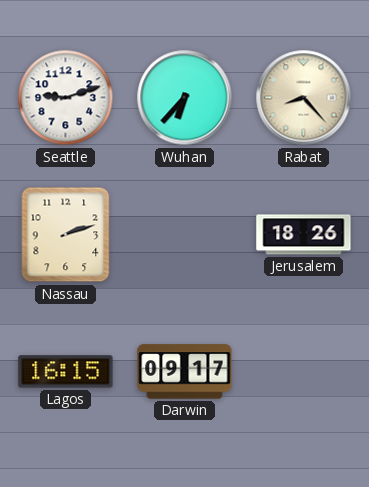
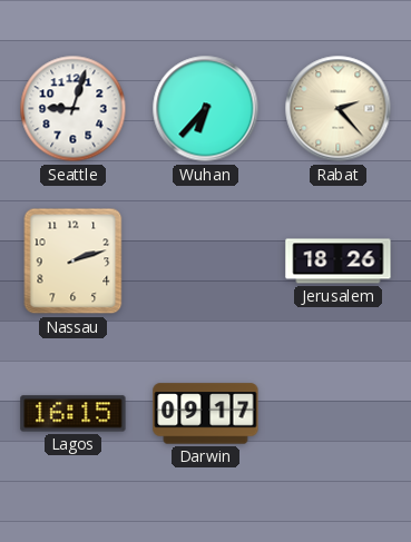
Seattle: 9:12 -> 9:03 (74, 109)
Rabat: 8:23 -> 2:23 (339, 109)
